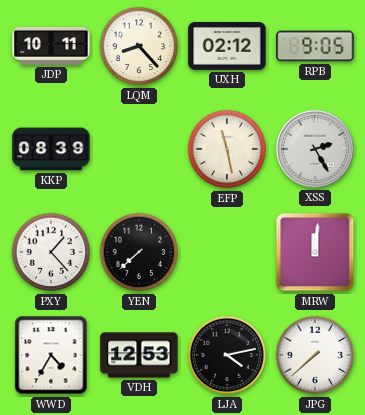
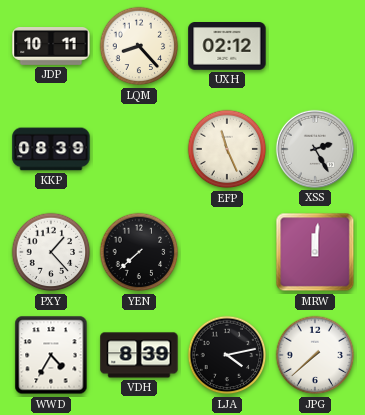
RPB: 9:05 -> none (315, 46)
EFP: 11:28 -> 11:26 (227, 149)
VDH: 12:53 -> 8:39 (139, 355)
